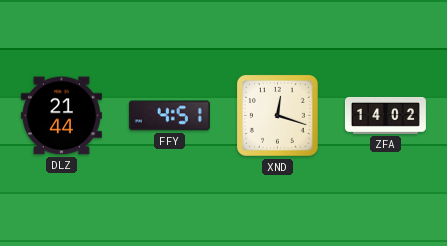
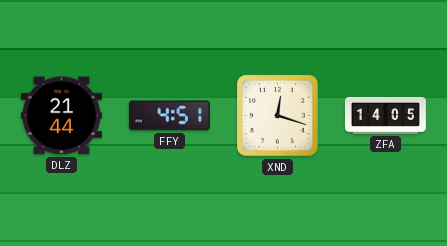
ZFA: 14:02 -> 14:05 (385, 115)
